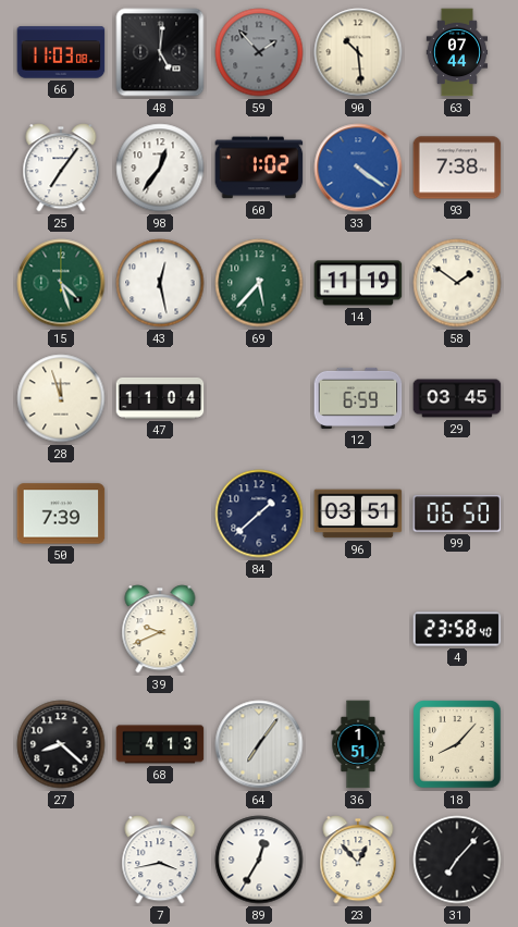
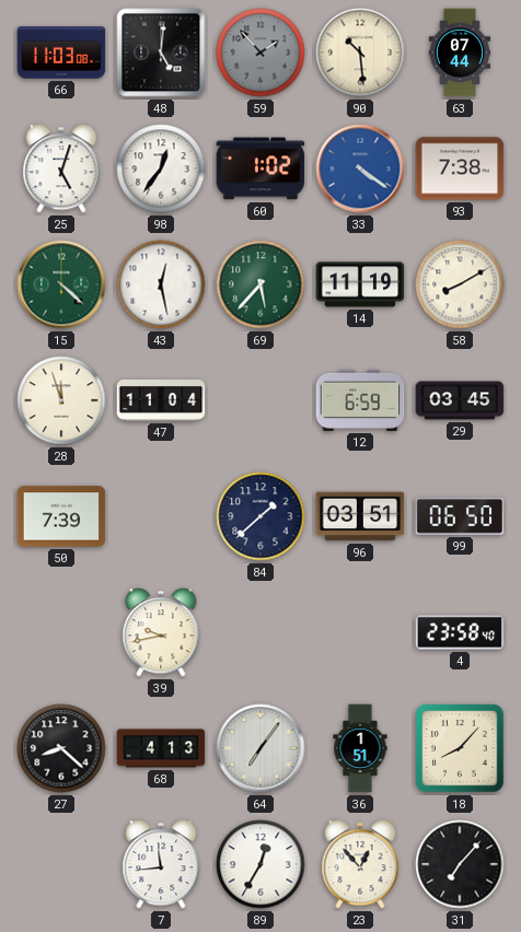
25: 7:06 -> 5:03 (61, 168)
15: 4:27 -> 4:22 (61, 284)
58: 1:51 -> 8:10 (460, 284)
39: 9:41 -> 9:43 (161, 632)
7: 3:43 -> 11:44 (161, 864)
